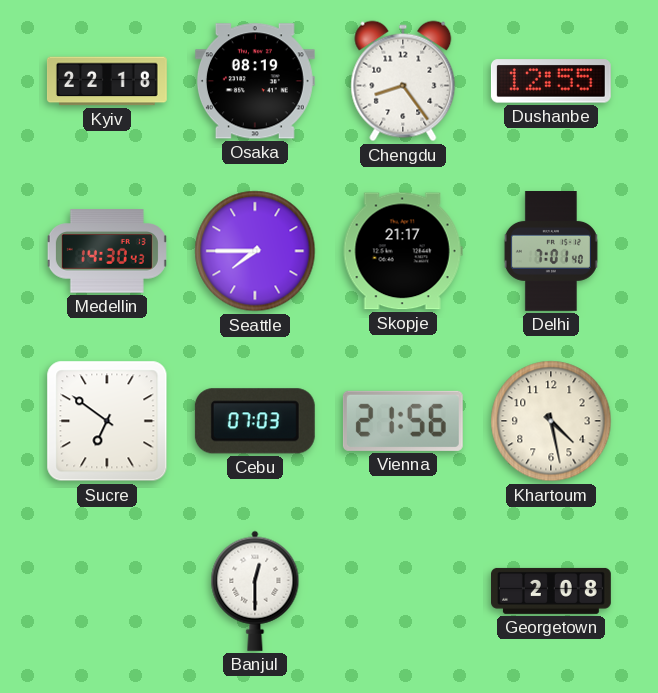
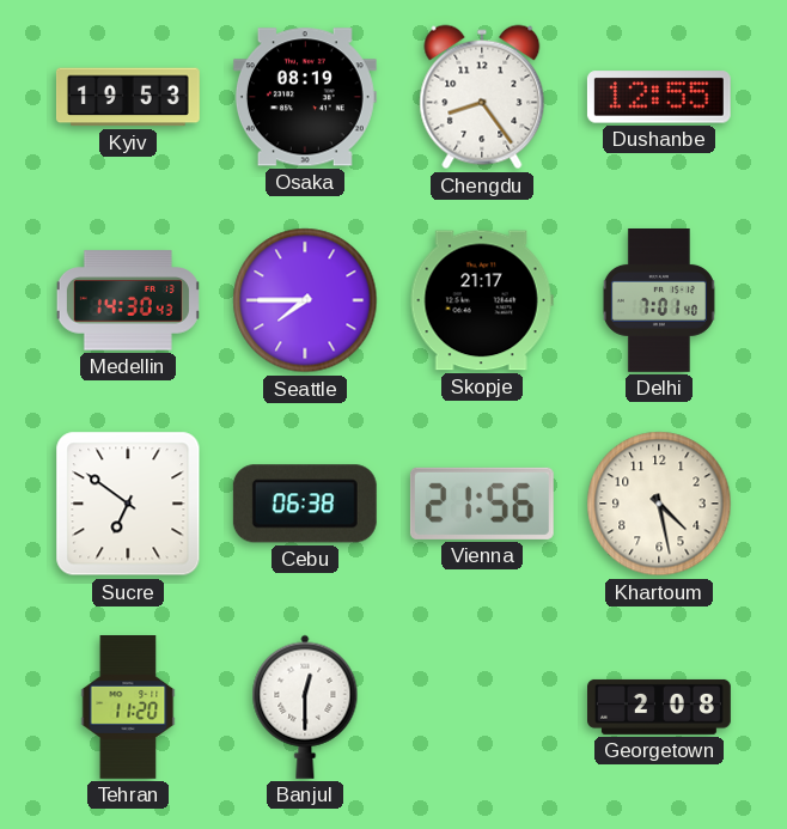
Kyiv: 22:18 -> 19:53 (128, 97)
Cebu: 07:03 -> 06:38 (305, 504)
Tehran: none -> 11:20 (128, 708)
